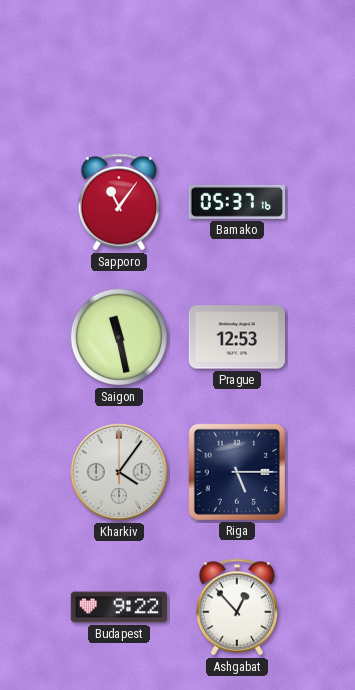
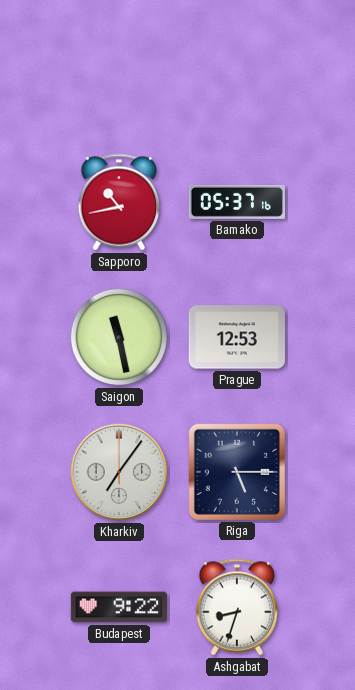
Sapporo: 11:06 -> 10:43 (119, 202)
Kharkiv: 4:06 -> 7:06 (119, 472)
Ashgabat: 12:53 -> 8:33 (237, 607)
